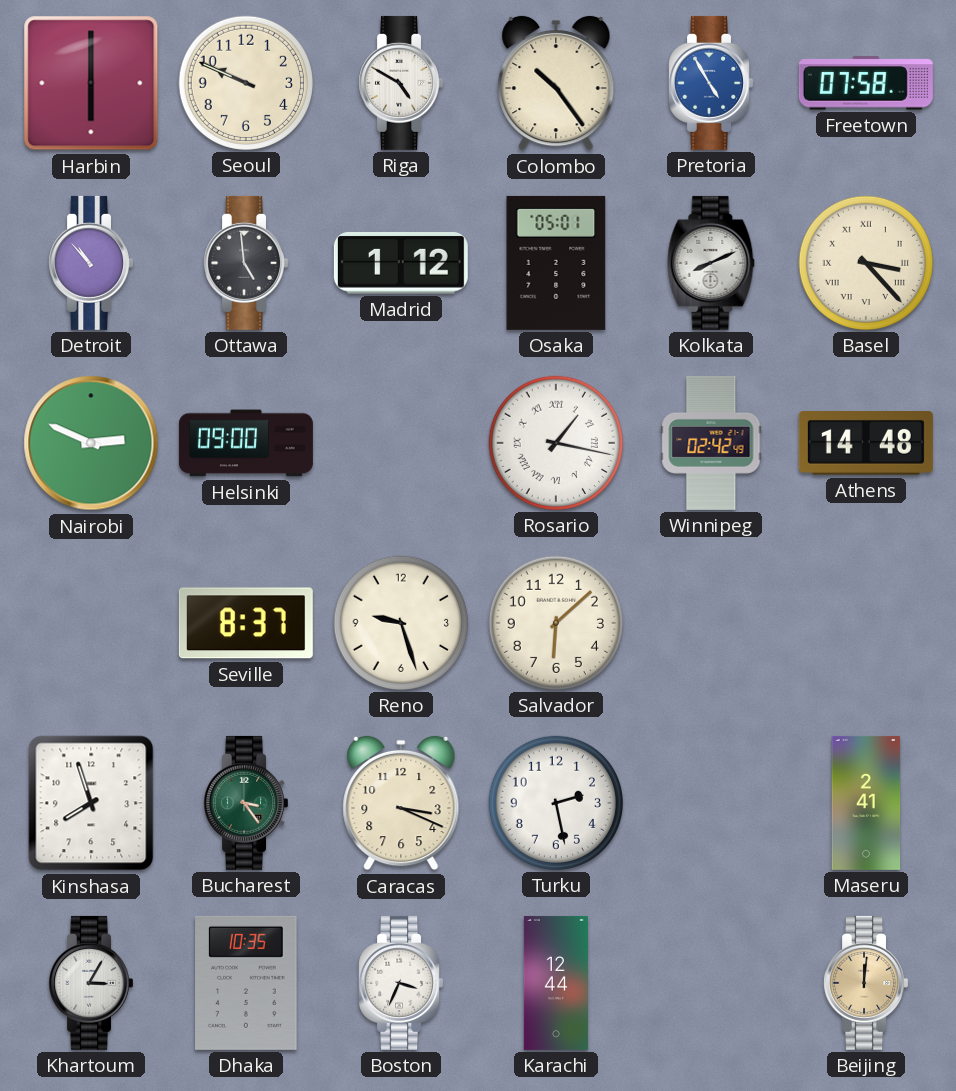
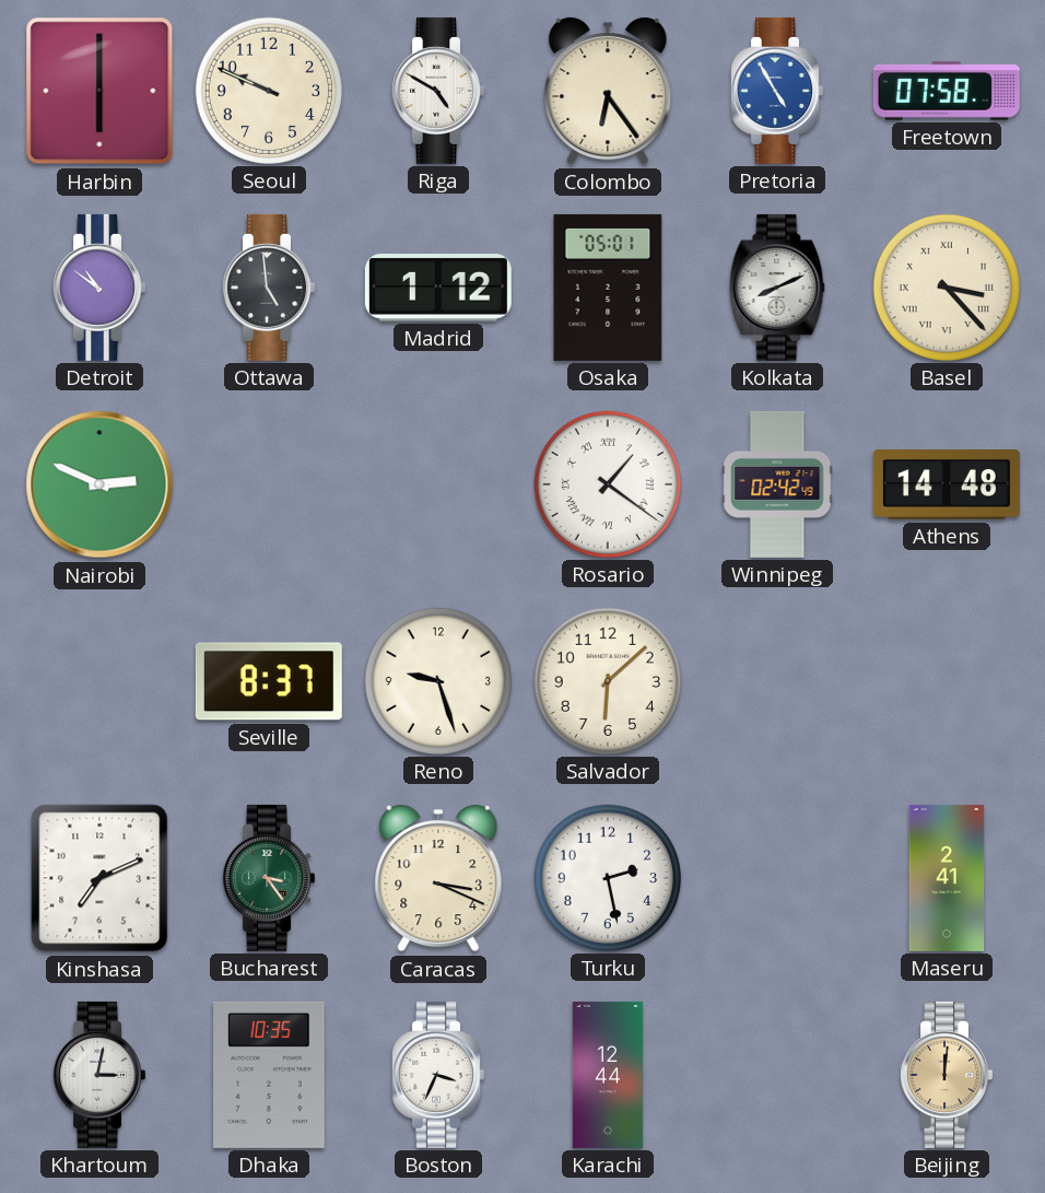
Colombo: 10:24 -> 6:24 (608, 91)
Detroit: 10:53 -> 10:51 (98, 288)
Helsinki: 09:00 -> none (246, 443)
Rosario: 1:17 -> 1:21 (608, 484)
Kinshasa: 7:57 -> 7:11 (99, 878)
Khartoum: 3:05 -> 3:02 (98, 1075)
